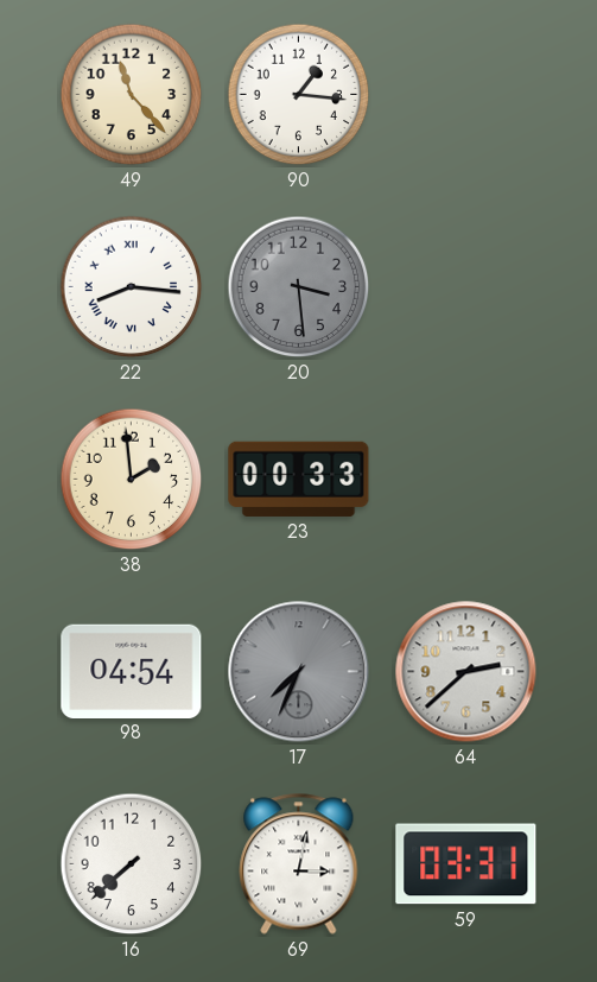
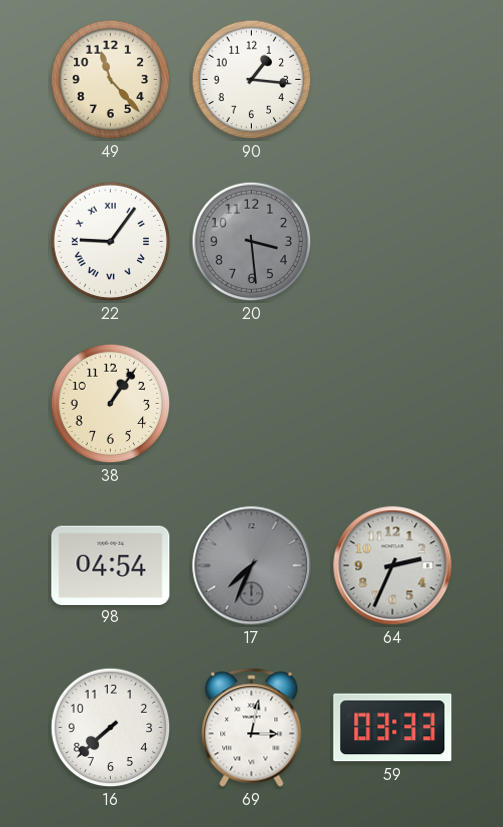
22: 8:16 -> 9:06 (111, 242)
38: 1:59 -> 1:06 (111, 404)
23: 00:33 -> none (299, 479)
64: 2:38 -> 2:34 (393, 566)
59: 03:31 -> 03:33 (393, 728)
